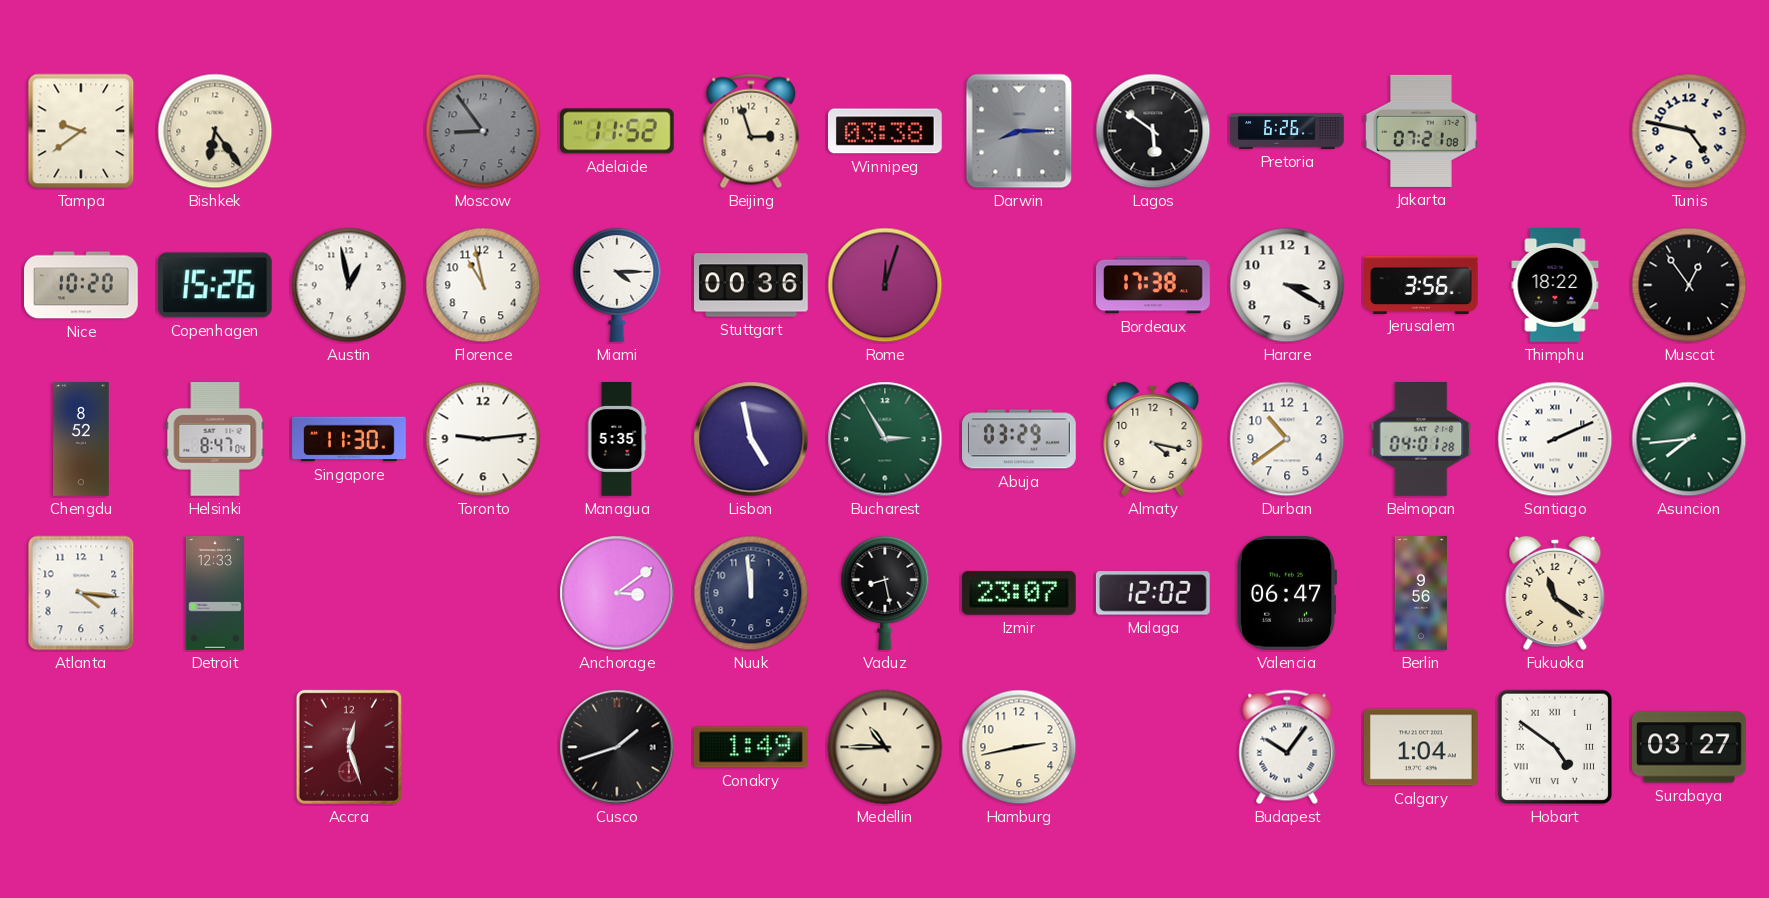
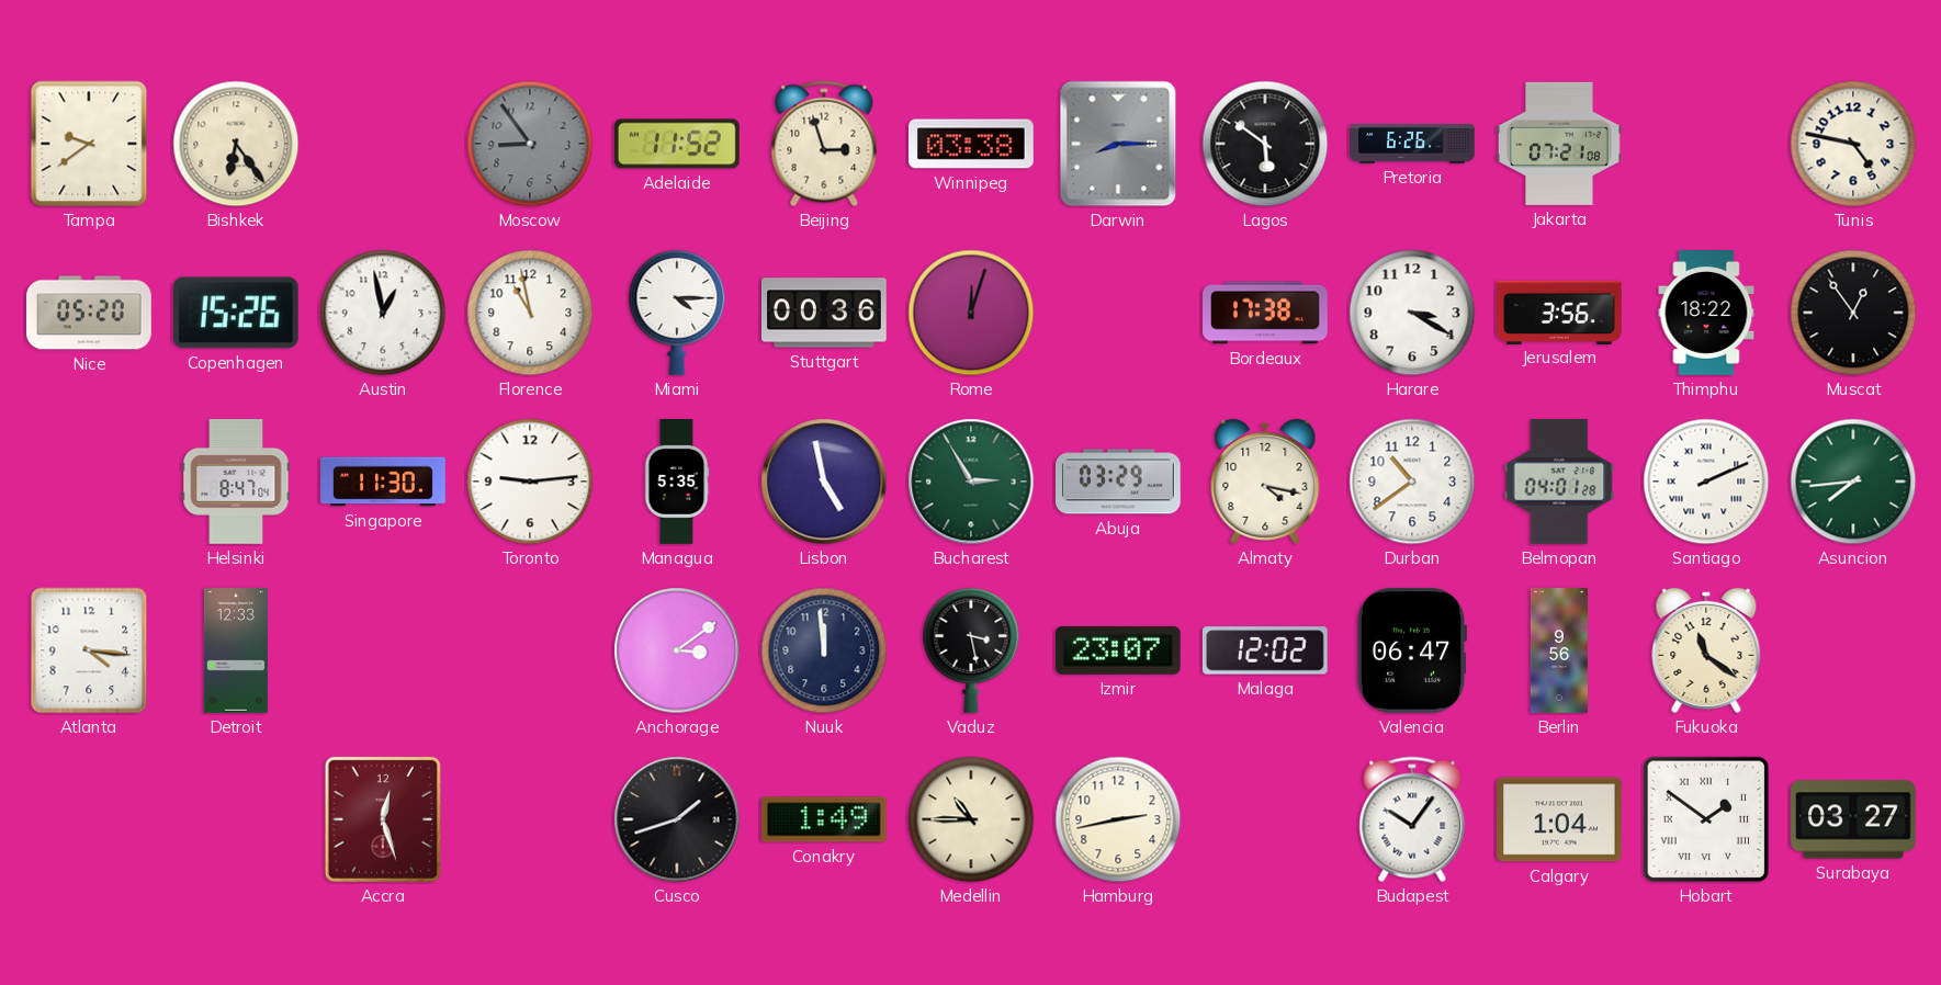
Nice: 10:20 -> 05:20 (90, 313)
Chengdu: 8:52 -> none (81, 439)
Vaduz: 8:28 -> 3:28 (971, 650)
Hobart: 4:51 -> 1:51 (1706, 819)
